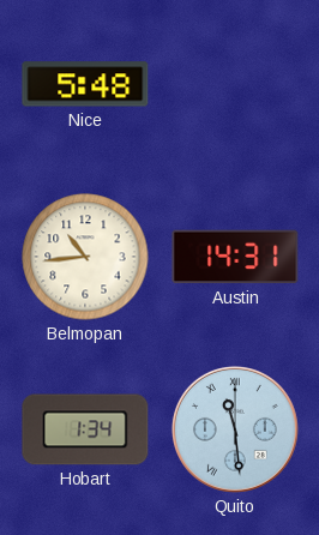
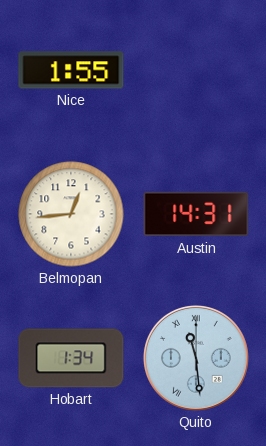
Nice: 5:48 -> 1:55 (71, 70)
Belmopan: 10:44 -> 12:44 (71, 214)
